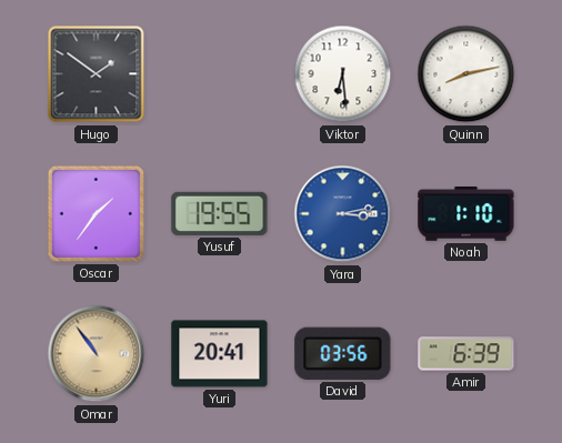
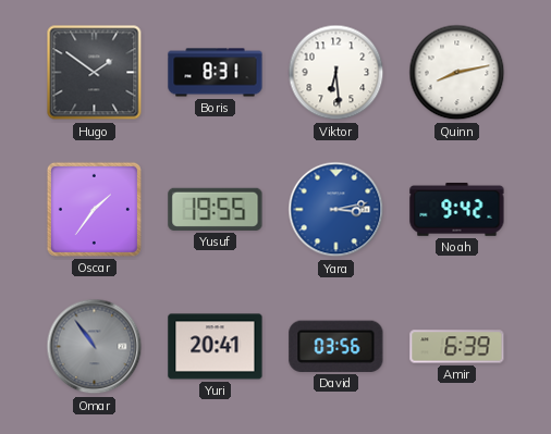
Boris: none -> 8:31 (216, 73)
Noah: 1:10 -> 9:42 (457, 210)
Omar dial: champagne -> grey (95, 347)
